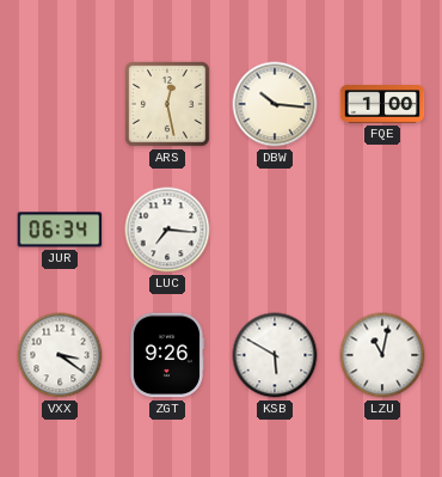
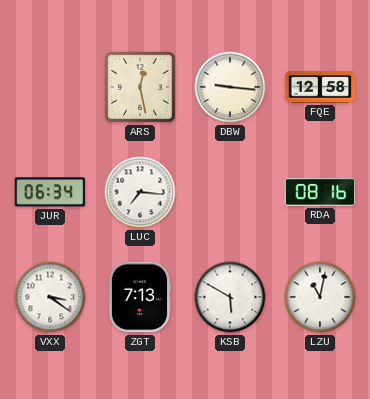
DBW: 10:16 -> 9:16 (230, 87)
FQE: 1:00 -> 12:58 (320, 87)
RDA: none -> 08:16 (320, 192)
ZGT: 9:26 -> 7:13 (139, 297)
